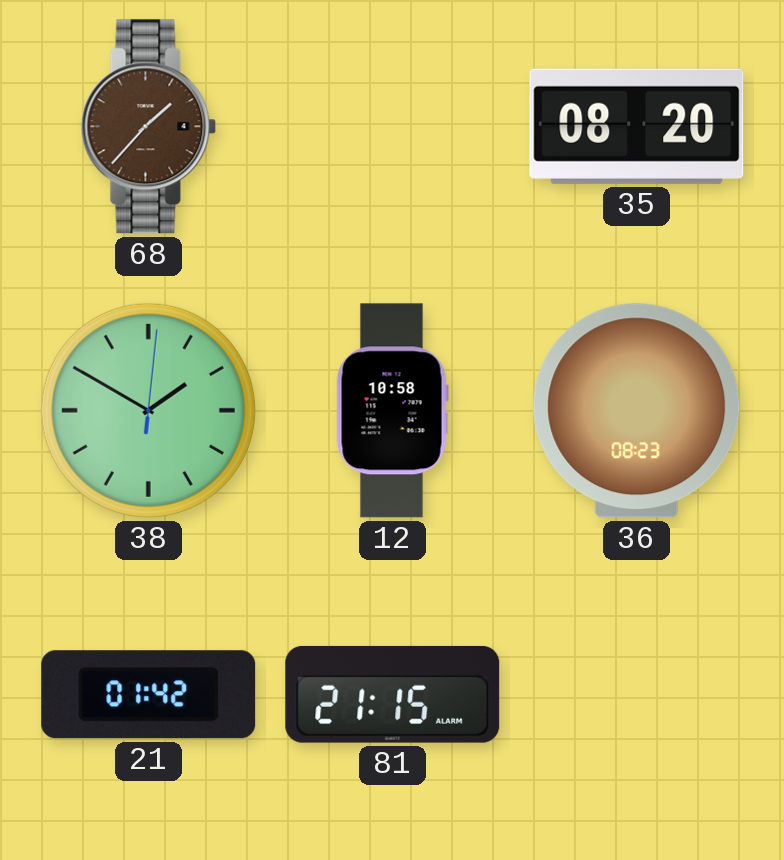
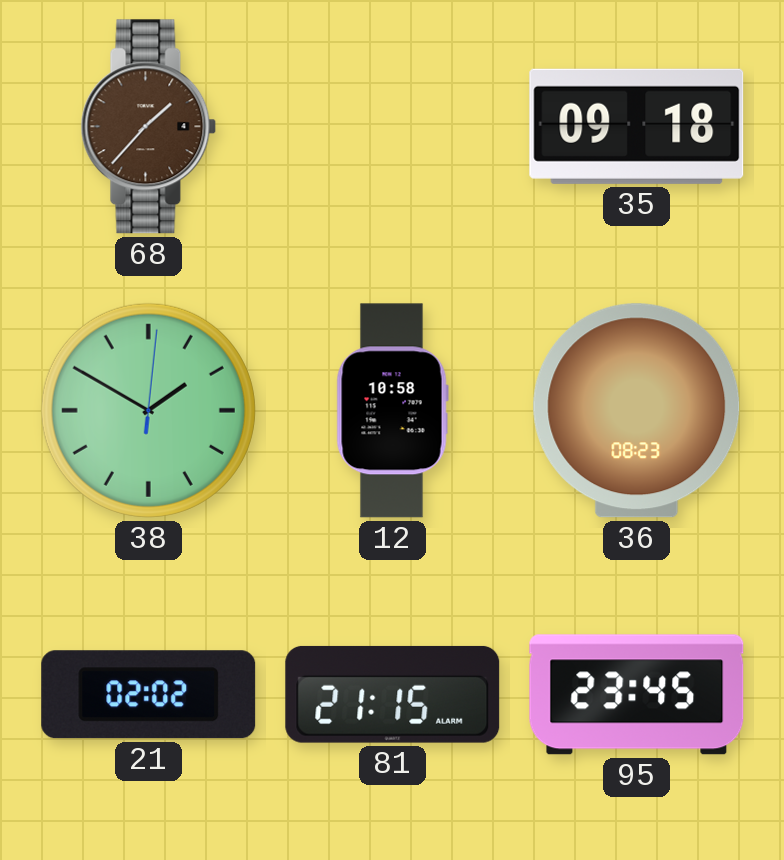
35: 08:20 -> 09:18 (637, 126)
21: 01:42 -> 02:02 (149, 695)
95: none -> 23:45 (637, 695)
